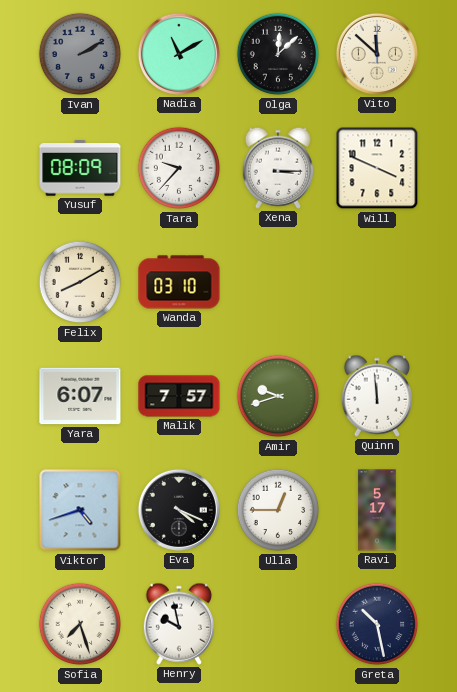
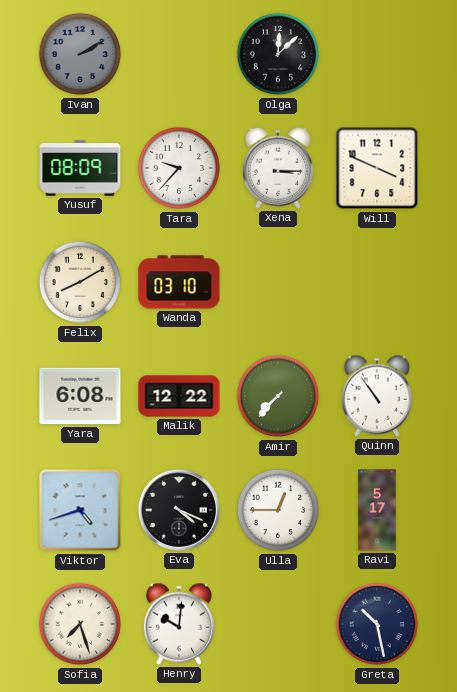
Nadia: 11:10 -> none (179, 54)
Vito: 11:52 -> none (377, 54)
Yara: 6:07 -> 6:08 (80, 396)
Malik: 7:57 -> 12:22 (179, 396)
Amir: 9:42 -> 7:37 (278, 396)
Quinn: 11:59 -> 10:54 (376, 396)
Henry: 9:58 -> 10:01 (178, 624)
